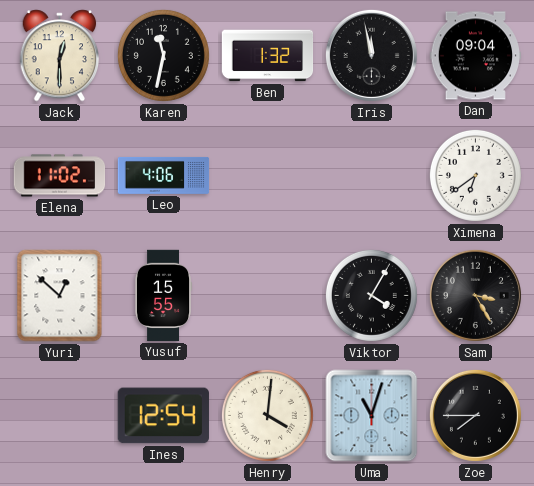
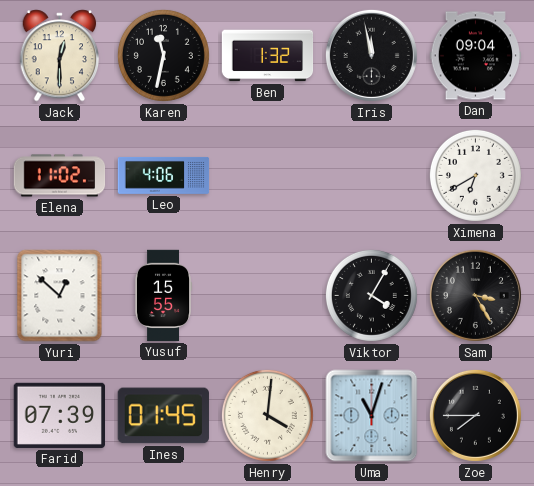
Ximena: 6:39 -> 6:40 (475, 175)
Farid: none -> 07:39 (59, 415)
Ines: 12:54 -> 01:45 (163, 416)
